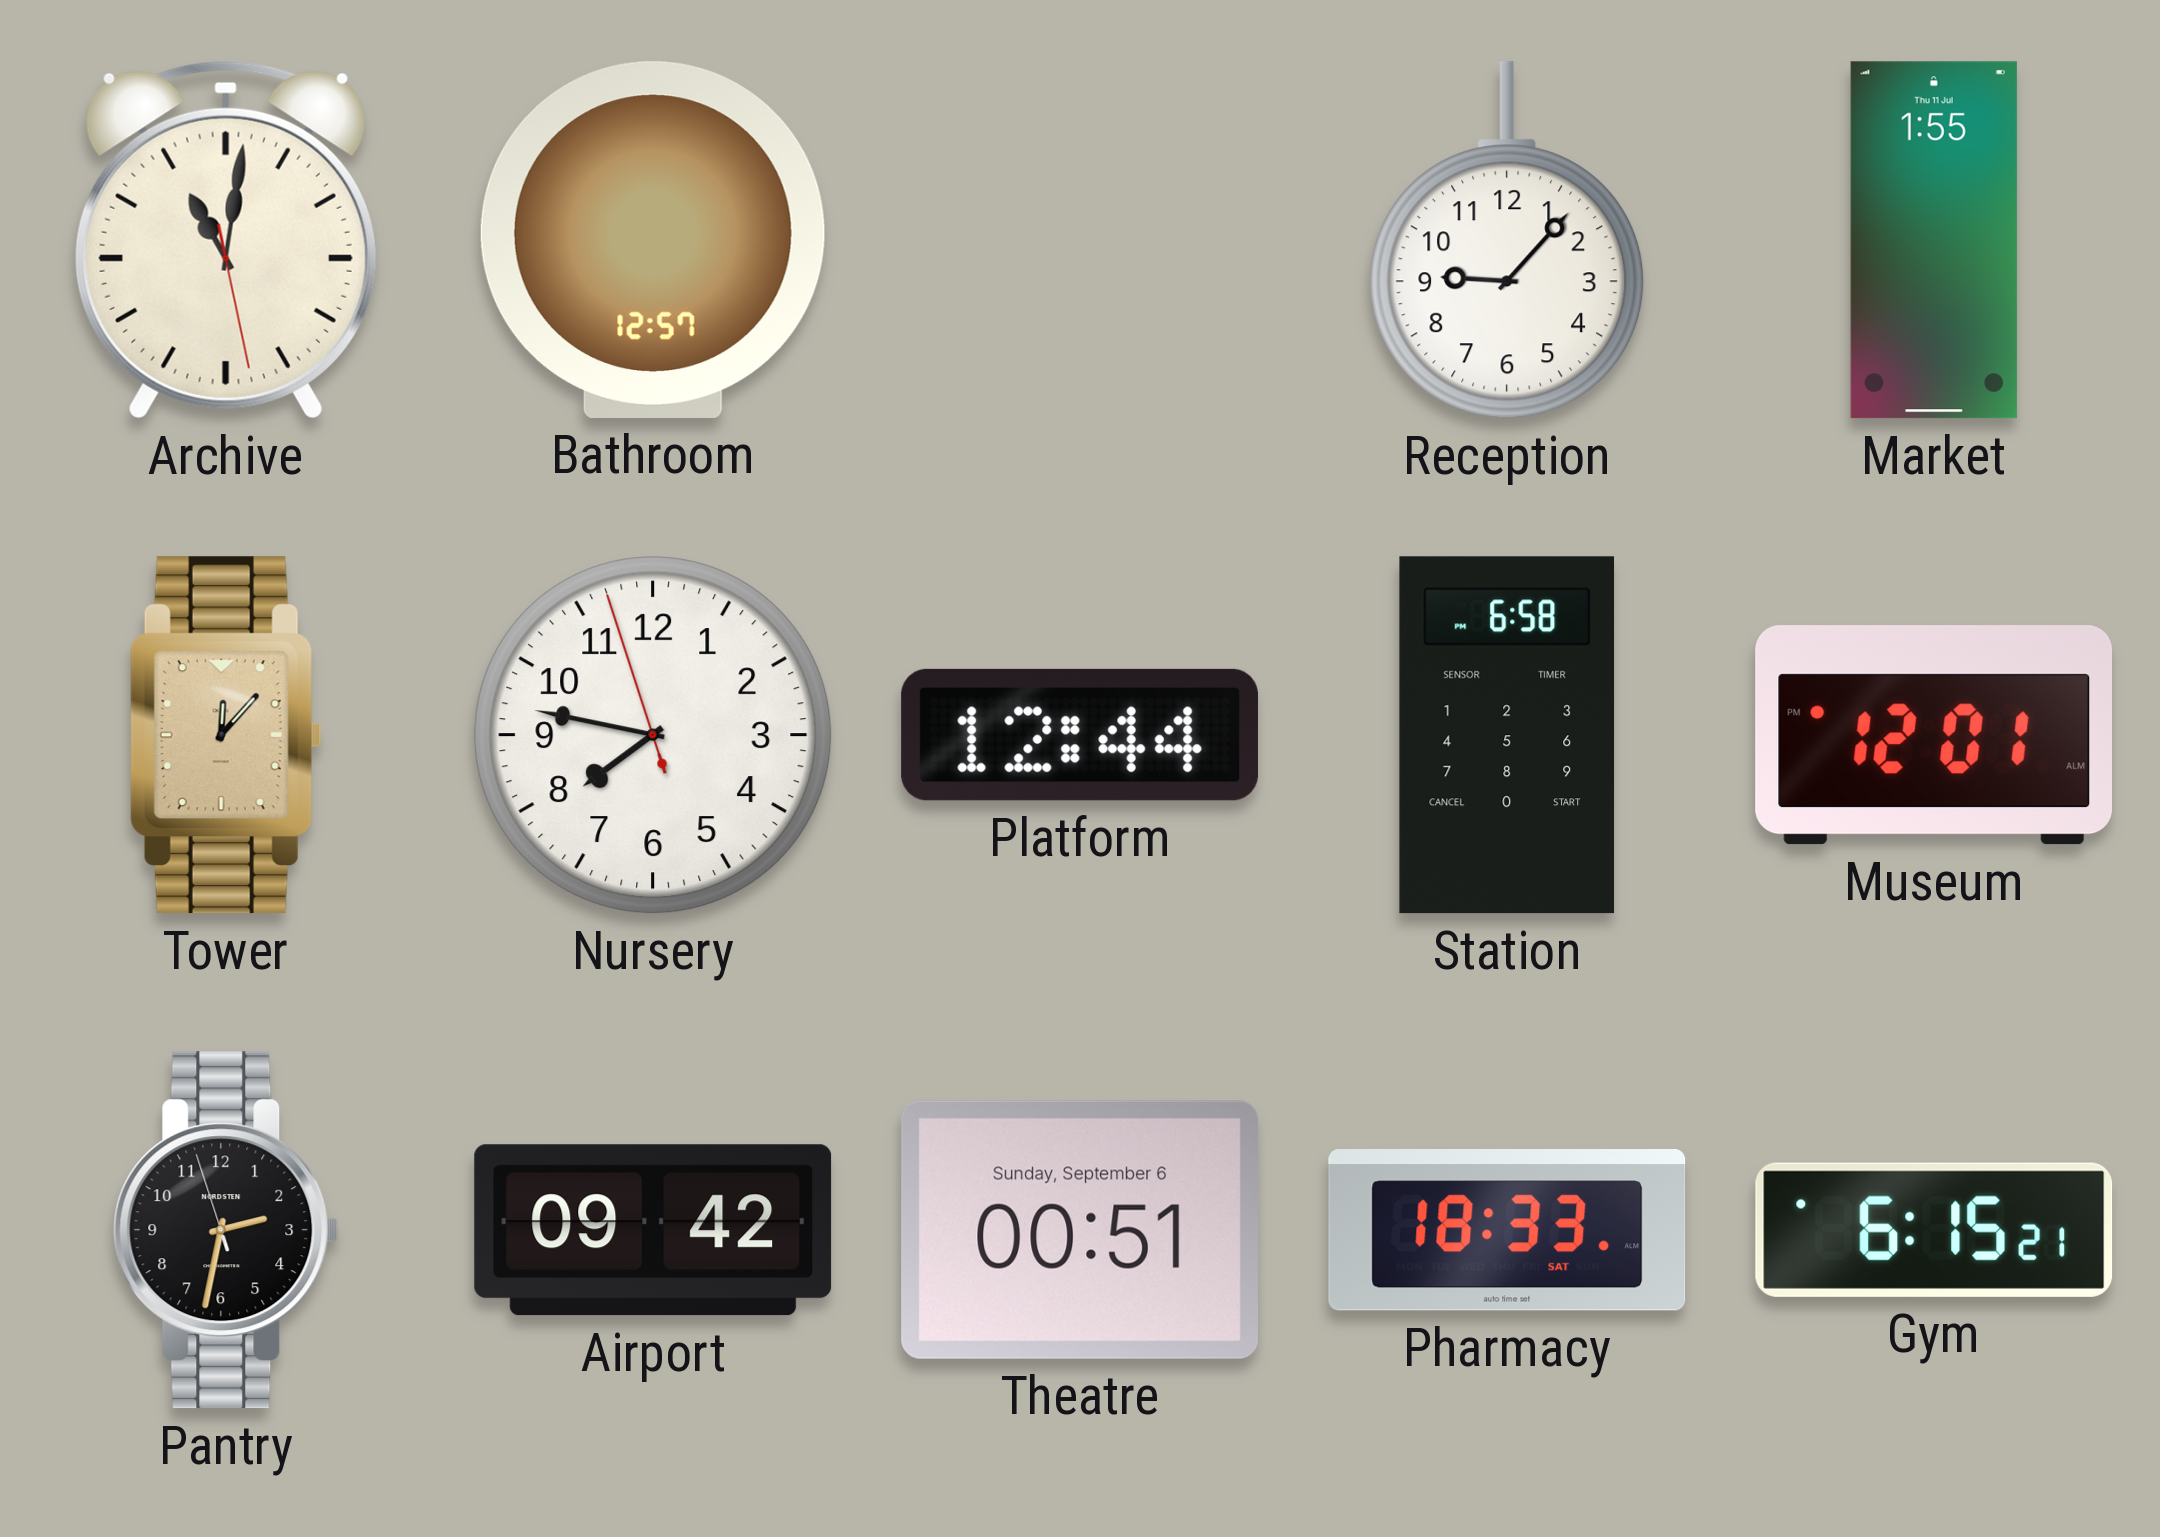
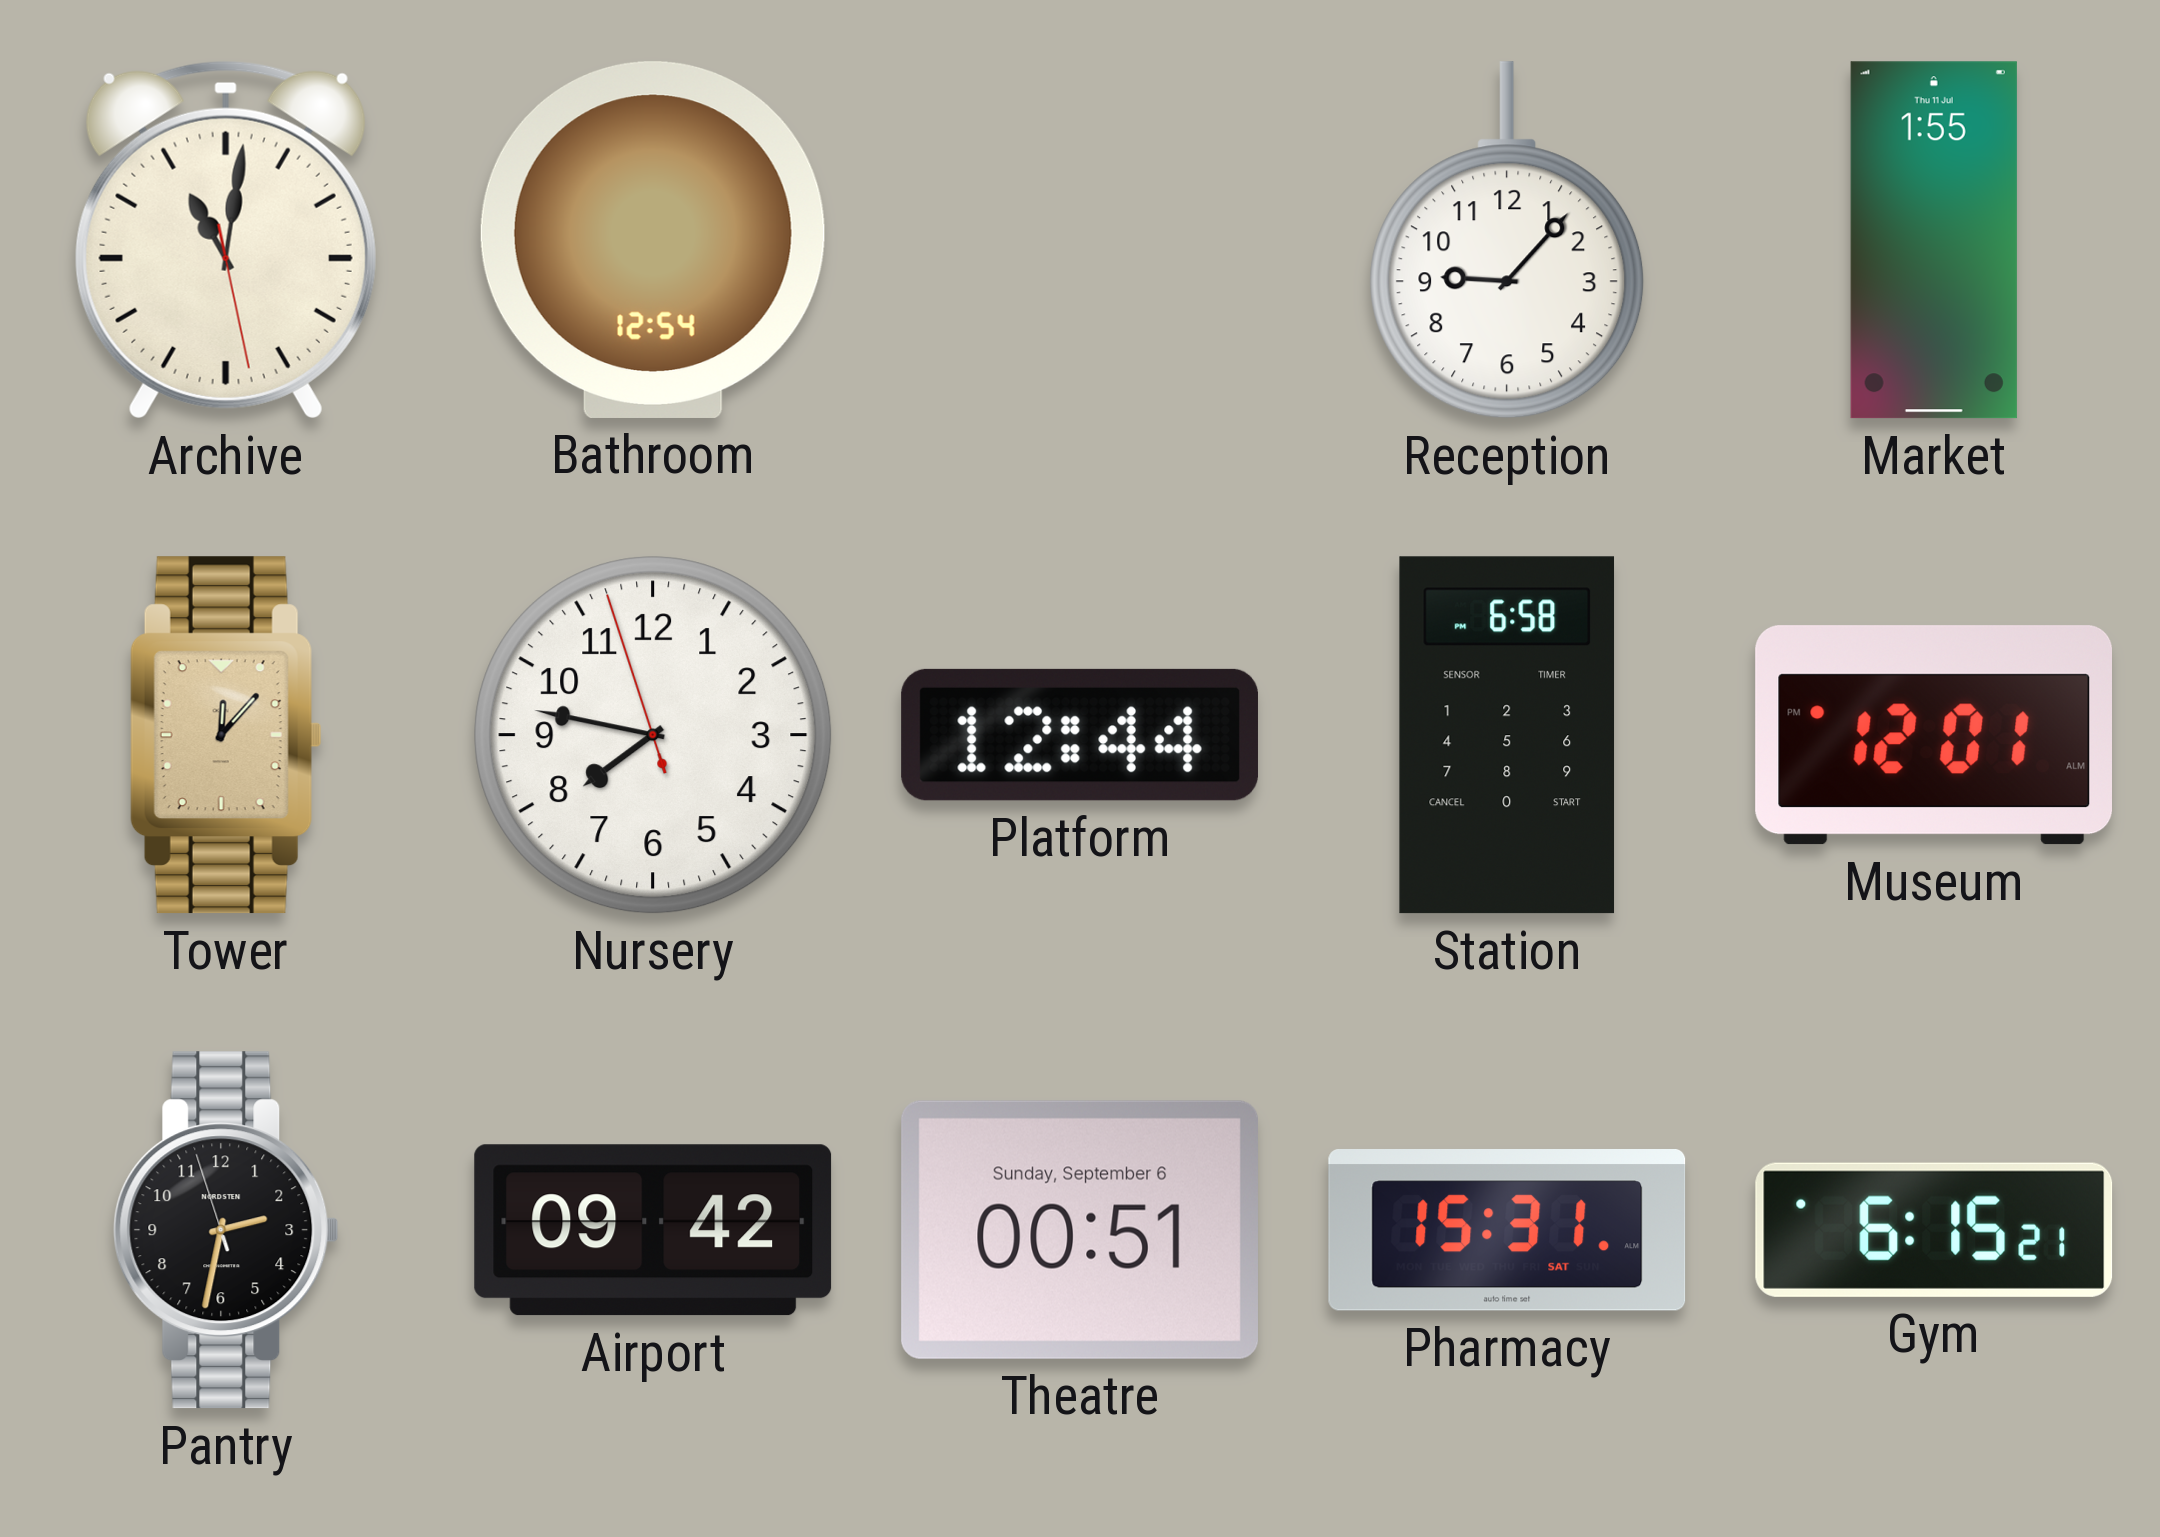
Bathroom: 12:57 -> 12:54 (653, 240)
Pharmacy: 18:33 -> 15:31 (1507, 1231)
